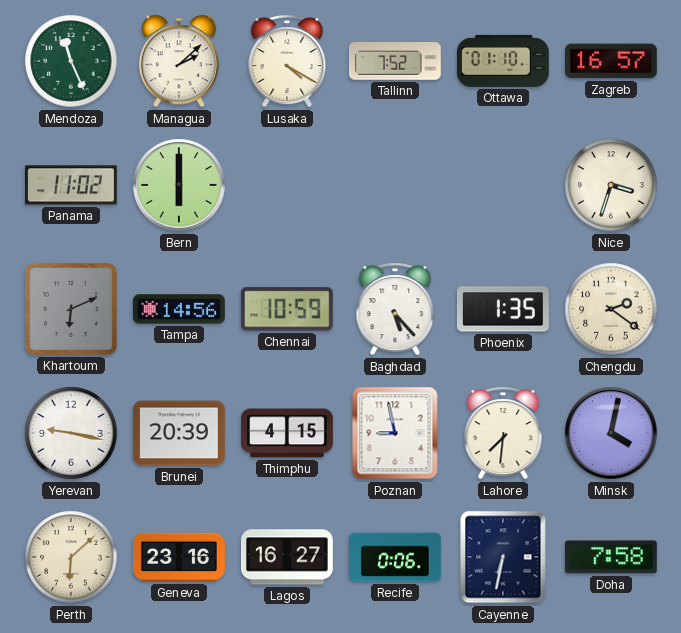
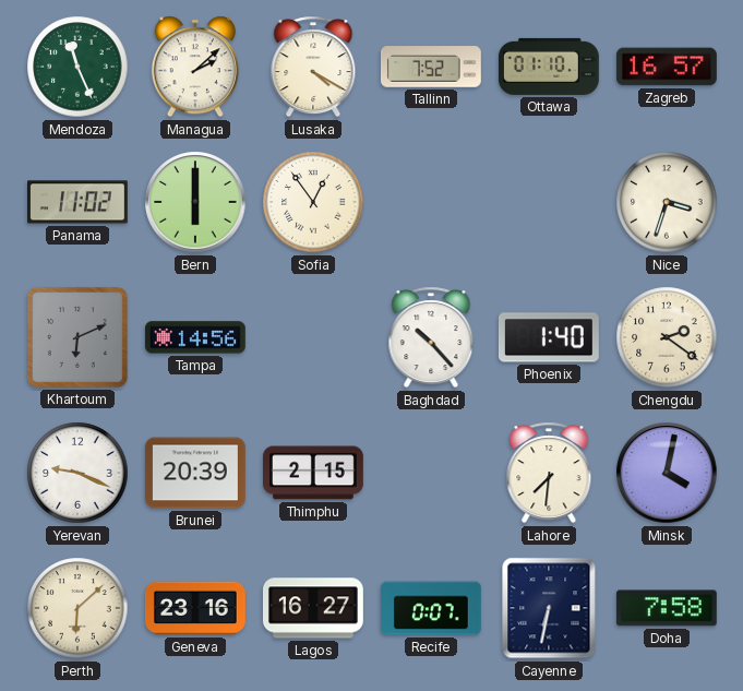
Sofia: none -> 12:54 (313, 202)
Chennai: 10:59 -> none (287, 309)
Baghdad: 5:23 -> 10:23 (431, 337)
Phoenix: 1:35 -> 1:40 (549, 337)
Yerevan: 9:17 -> 9:19 (77, 473)
Thimphu: 4:15 -> 2:15 (314, 473)
Poznan: 8:58 -> none (395, 433)
Recife: 0:06 -> 0:07 (431, 608)
